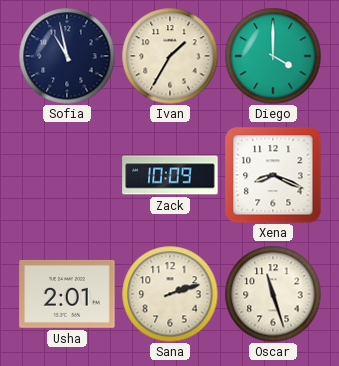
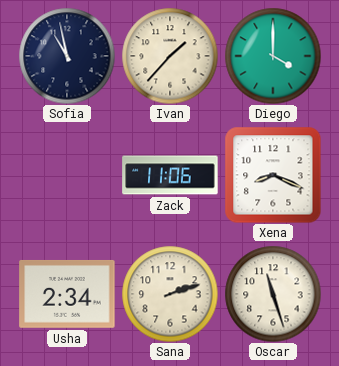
Ivan: 1:35 -> 1:37 (170, 56)
Zack: 10:09 -> 11:06 (170, 175)
Usha: 2:01 -> 2:34 (67, 294)
